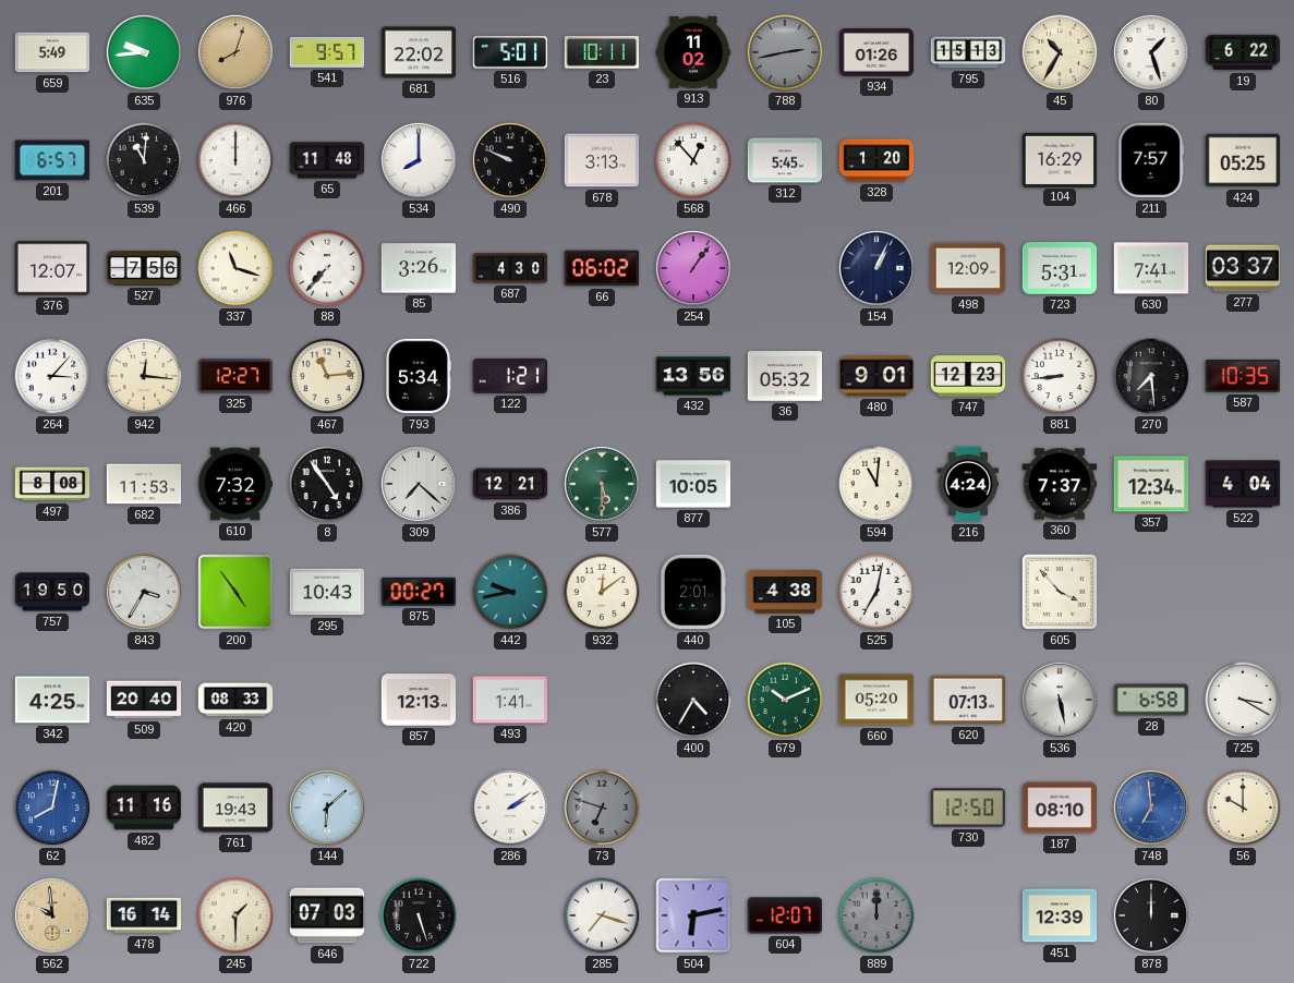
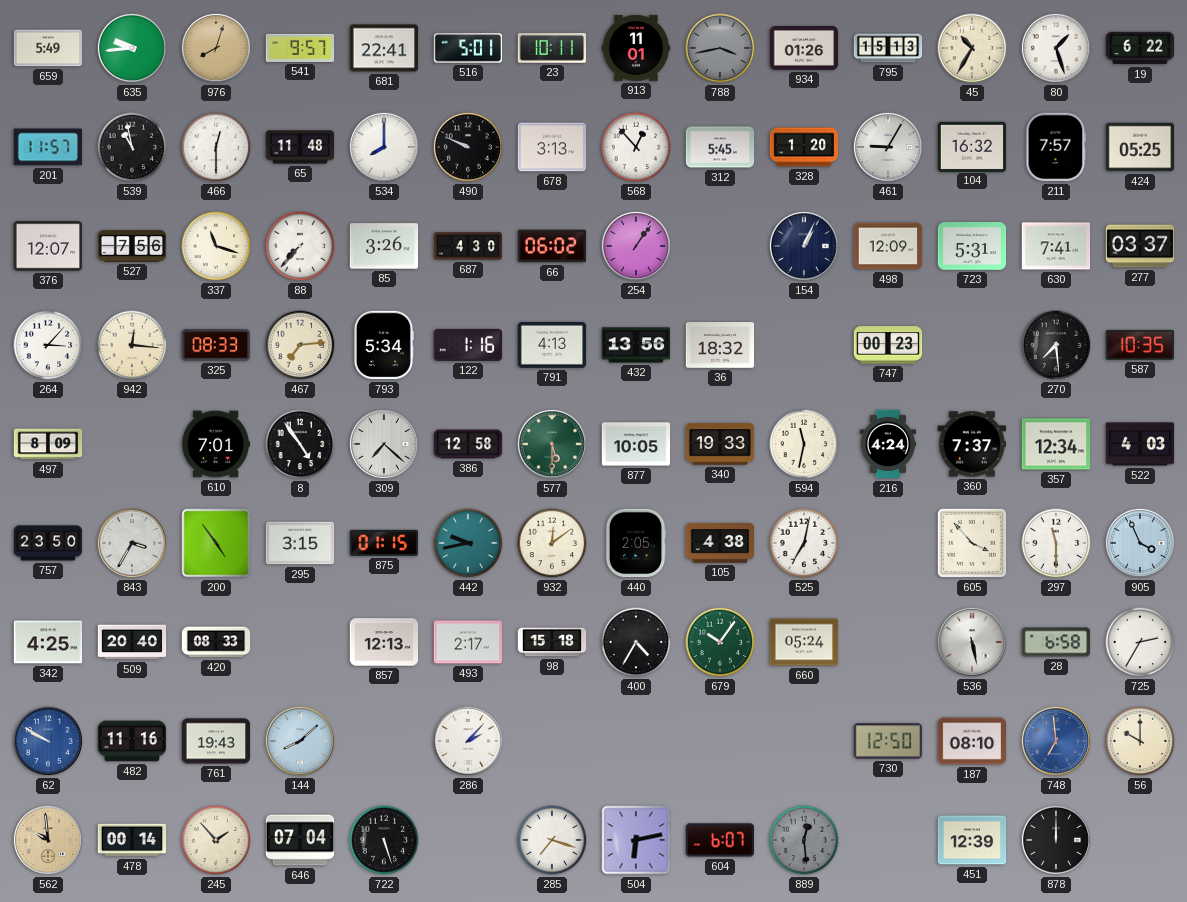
681: 22:02 -> 22:41 (384, 48)
913: 11:02 -> 11:01 (636, 48)
788: 2:43 -> 3:43 (720, 48)
201: 6:57 -> 11:57 (48, 147)
539: 11:01 -> 10:58 (132, 147)
466: 12:00 -> 12:30 (216, 147)
461: none -> 9:05 (888, 147)
104: 16:29 -> 16:32 (972, 146)
325: 12:27 -> 08:33 (216, 345)
467: 11:14 -> 7:14 (300, 345)
122: 1:21 -> 1:16 (468, 345)
791: none -> 4:13 (552, 345)
36: 05:32 -> 18:32 (720, 345)
480: 9:01 -> none (876, 376)
747: 12:23 -> 00:23 (888, 345)
881: 8:44 -> none (1060, 376)
497: 8:08 -> 8:09 (48, 444)
682: 11:53 -> none (144, 484)
610: 7:32 -> 7:01 (217, 444)
386: 12:21 -> 12:58 (468, 444)
340: none -> 19:33 (720, 444)
594: 11:01 -> 11:32 (804, 444)
522: 4:04 -> 4:03 (1140, 444)
757: 19:50 -> 23:50 (48, 543)
295: 10:43 -> 3:15 (300, 543)
875: 00:27 -> 01:15 (383, 543)
440: 2:01 -> 2:05 (636, 543)
297: none -> 11:30 (1056, 543)
905: none -> 3:56 (1140, 543)
493: 1:41 -> 2:17 (468, 642)
98: none -> 15:18 (552, 642)
679: 10:11 -> 10:06 (720, 642)
660: 05:20 -> 05:24 (804, 642)
620: 07:13 -> none (968, 700)
725: 3:20 -> 2:35 (1140, 642)
62: 8:02 -> 9:50 (48, 741)
144: 6:08 -> 8:08 (300, 741)
286: 2:09 -> 2:07 (468, 741)
73: 6:48 -> none (602, 808)
478: 16:14 -> 00:14 (132, 840)
245: 1:30 -> 1:53 (216, 840)
646: 07:03 -> 07:04 (300, 840)
604: 12:07 -> 6:07 (720, 840)
889: 12:00 -> 12:29 (804, 840)
